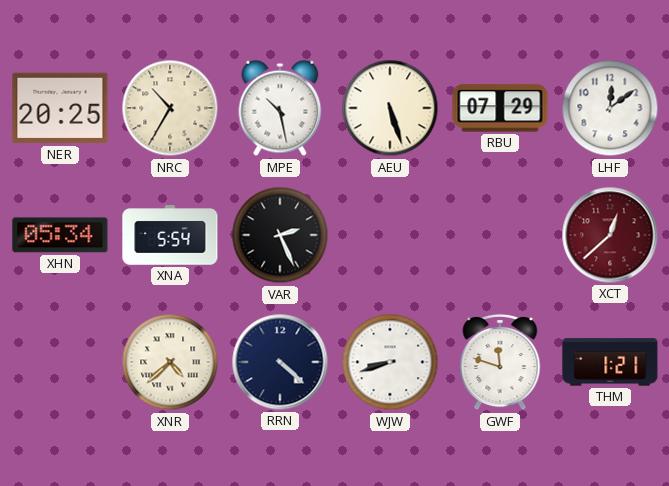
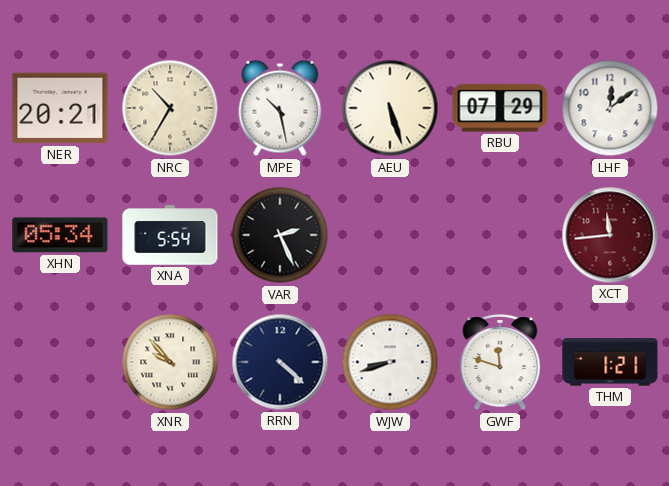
NER: 20:25 -> 20:21 (60, 108)
XCT: 12:38 -> 11:44 (610, 235)
XNR: 4:38 -> 9:53 (170, 362)
